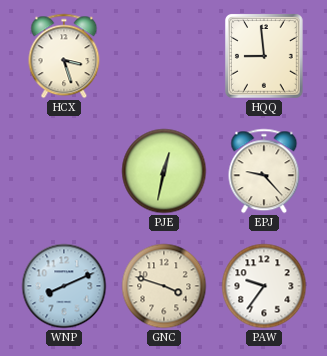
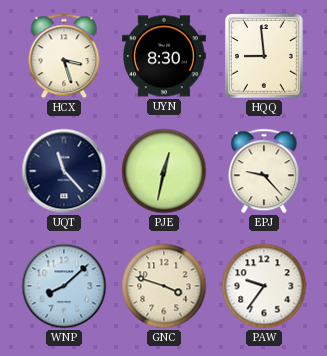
UYN: none -> 8:30 (164, 56)
UQT: none -> 11:23 (64, 171)
WNP: 8:11 -> 8:08 (64, 286)
